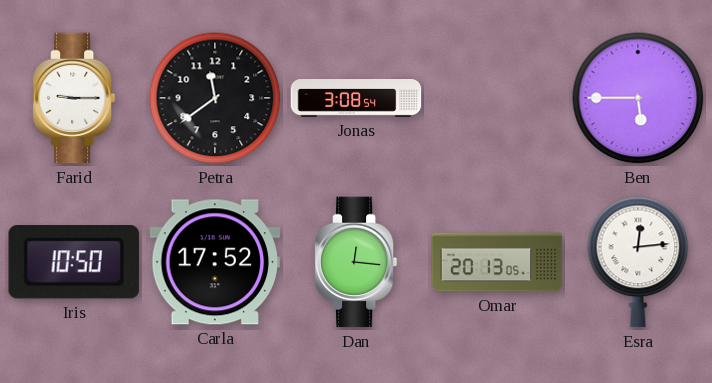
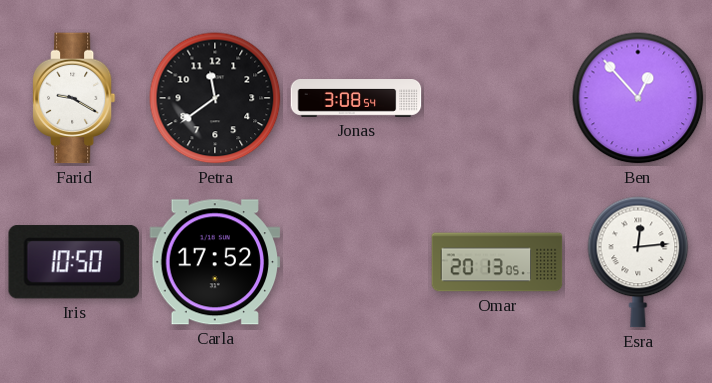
Farid: 9:15 -> 9:20 (74, 98)
Ben: 5:45 -> 12:53 (638, 98)
Dan: 12:16 -> none (356, 262)
